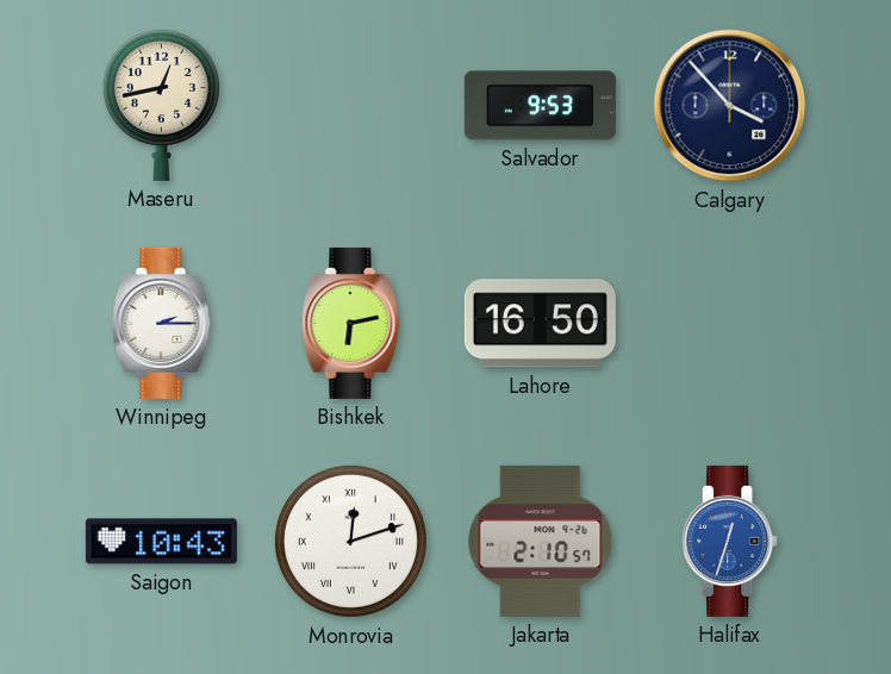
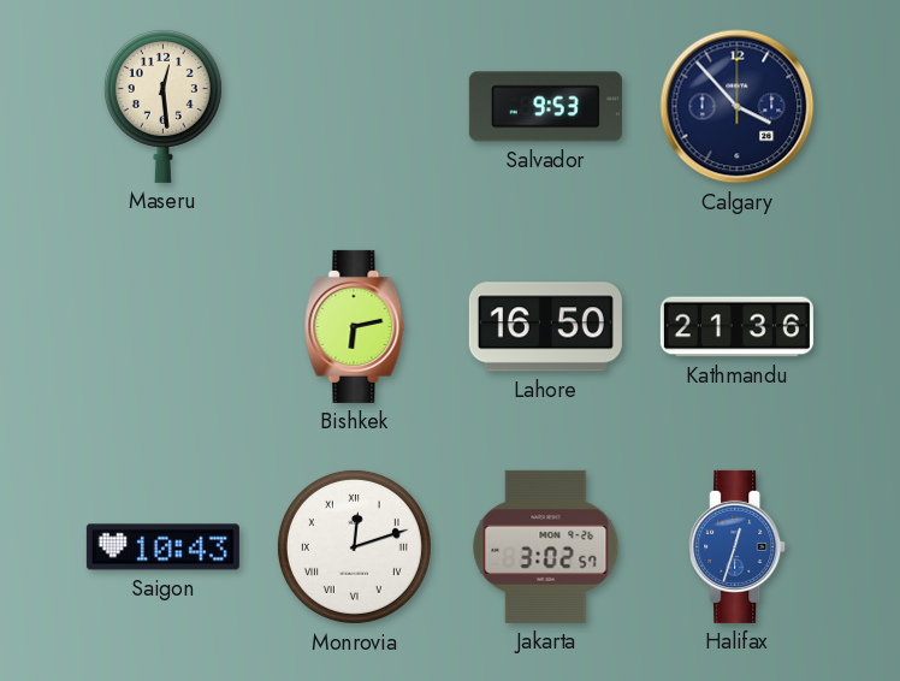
Maseru: 12:43 -> 12:29 (162, 106)
Winnipeg: 2:15 -> none (162, 323)
Kathmandu: none -> 21:36 (736, 327)
Jakarta: 2:10 -> 3:02 (546, 546)
